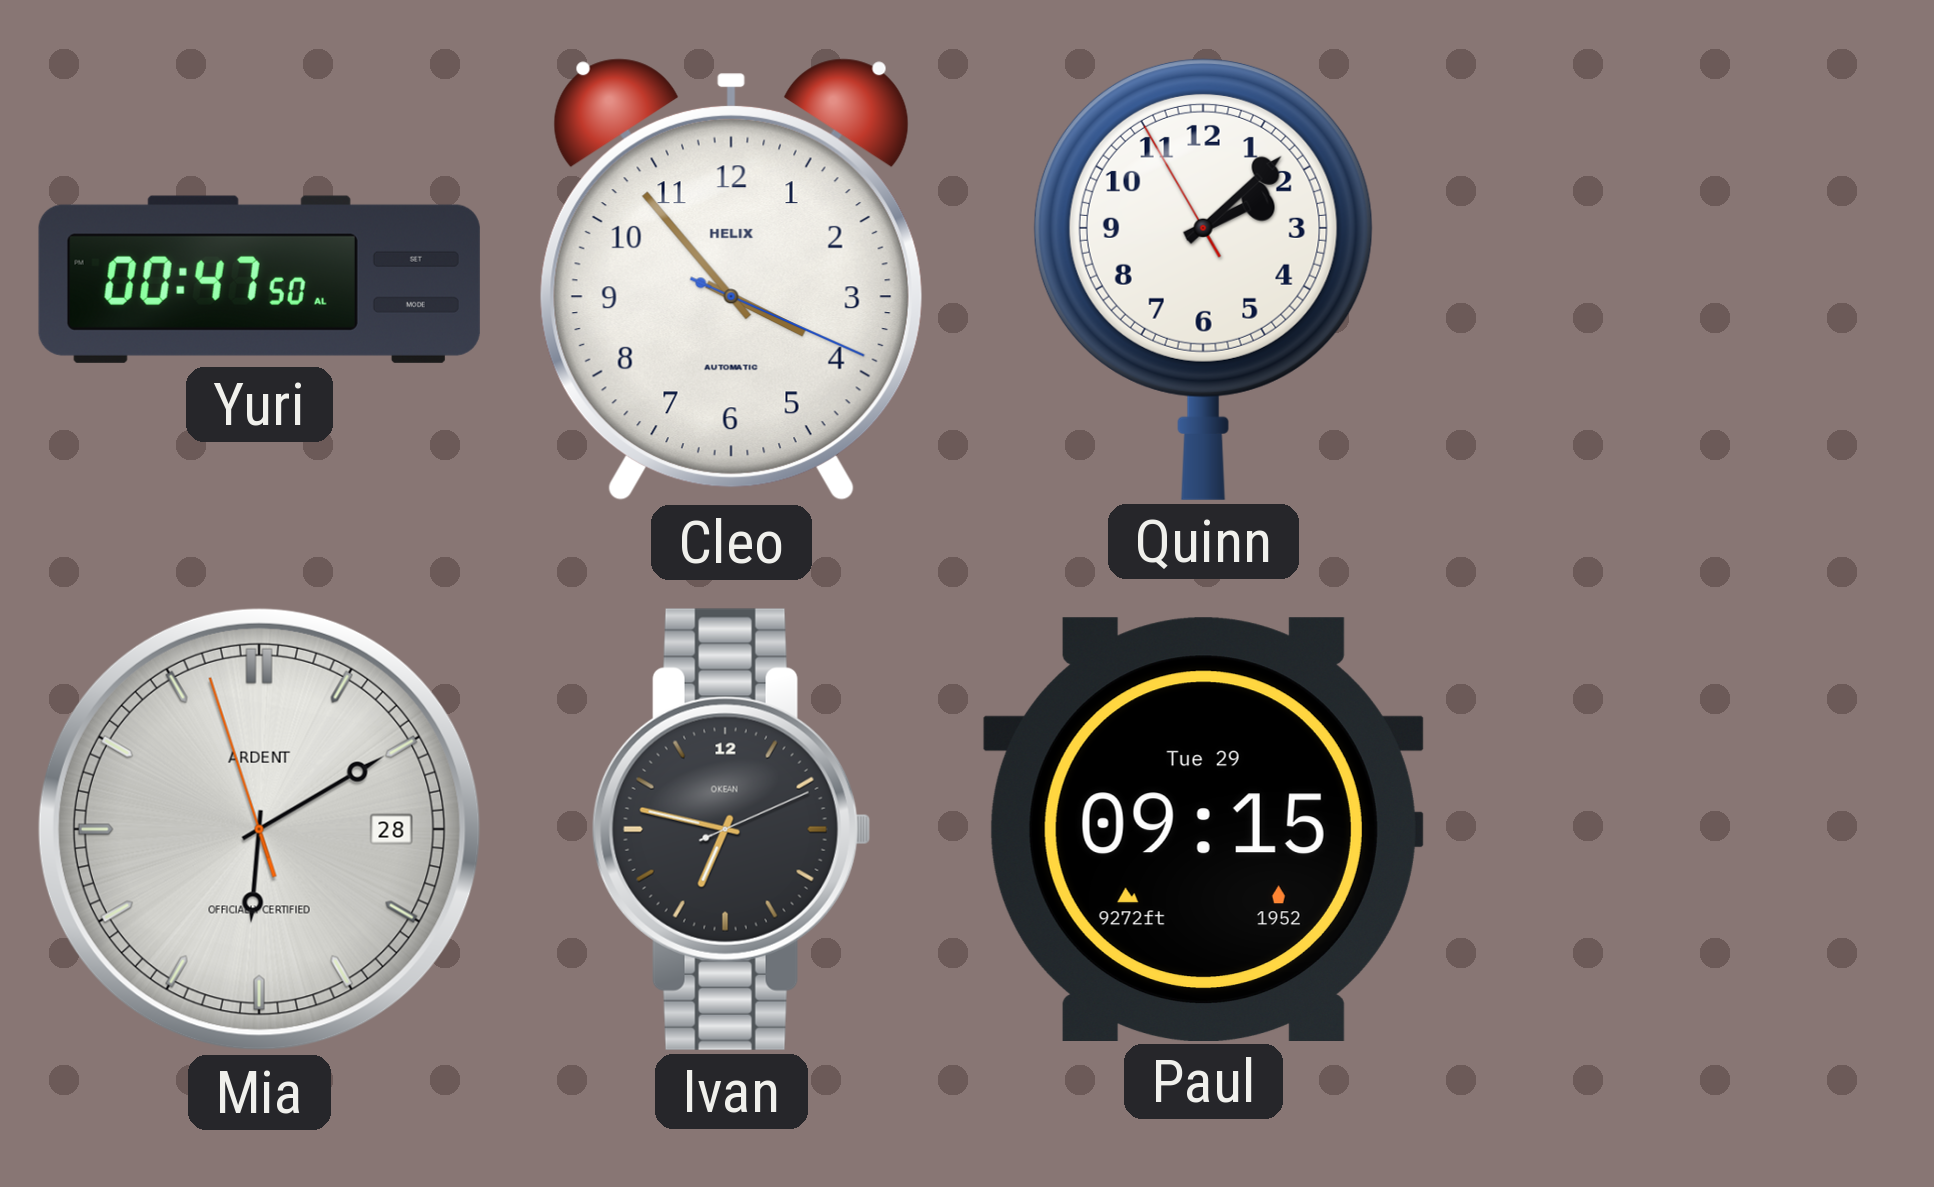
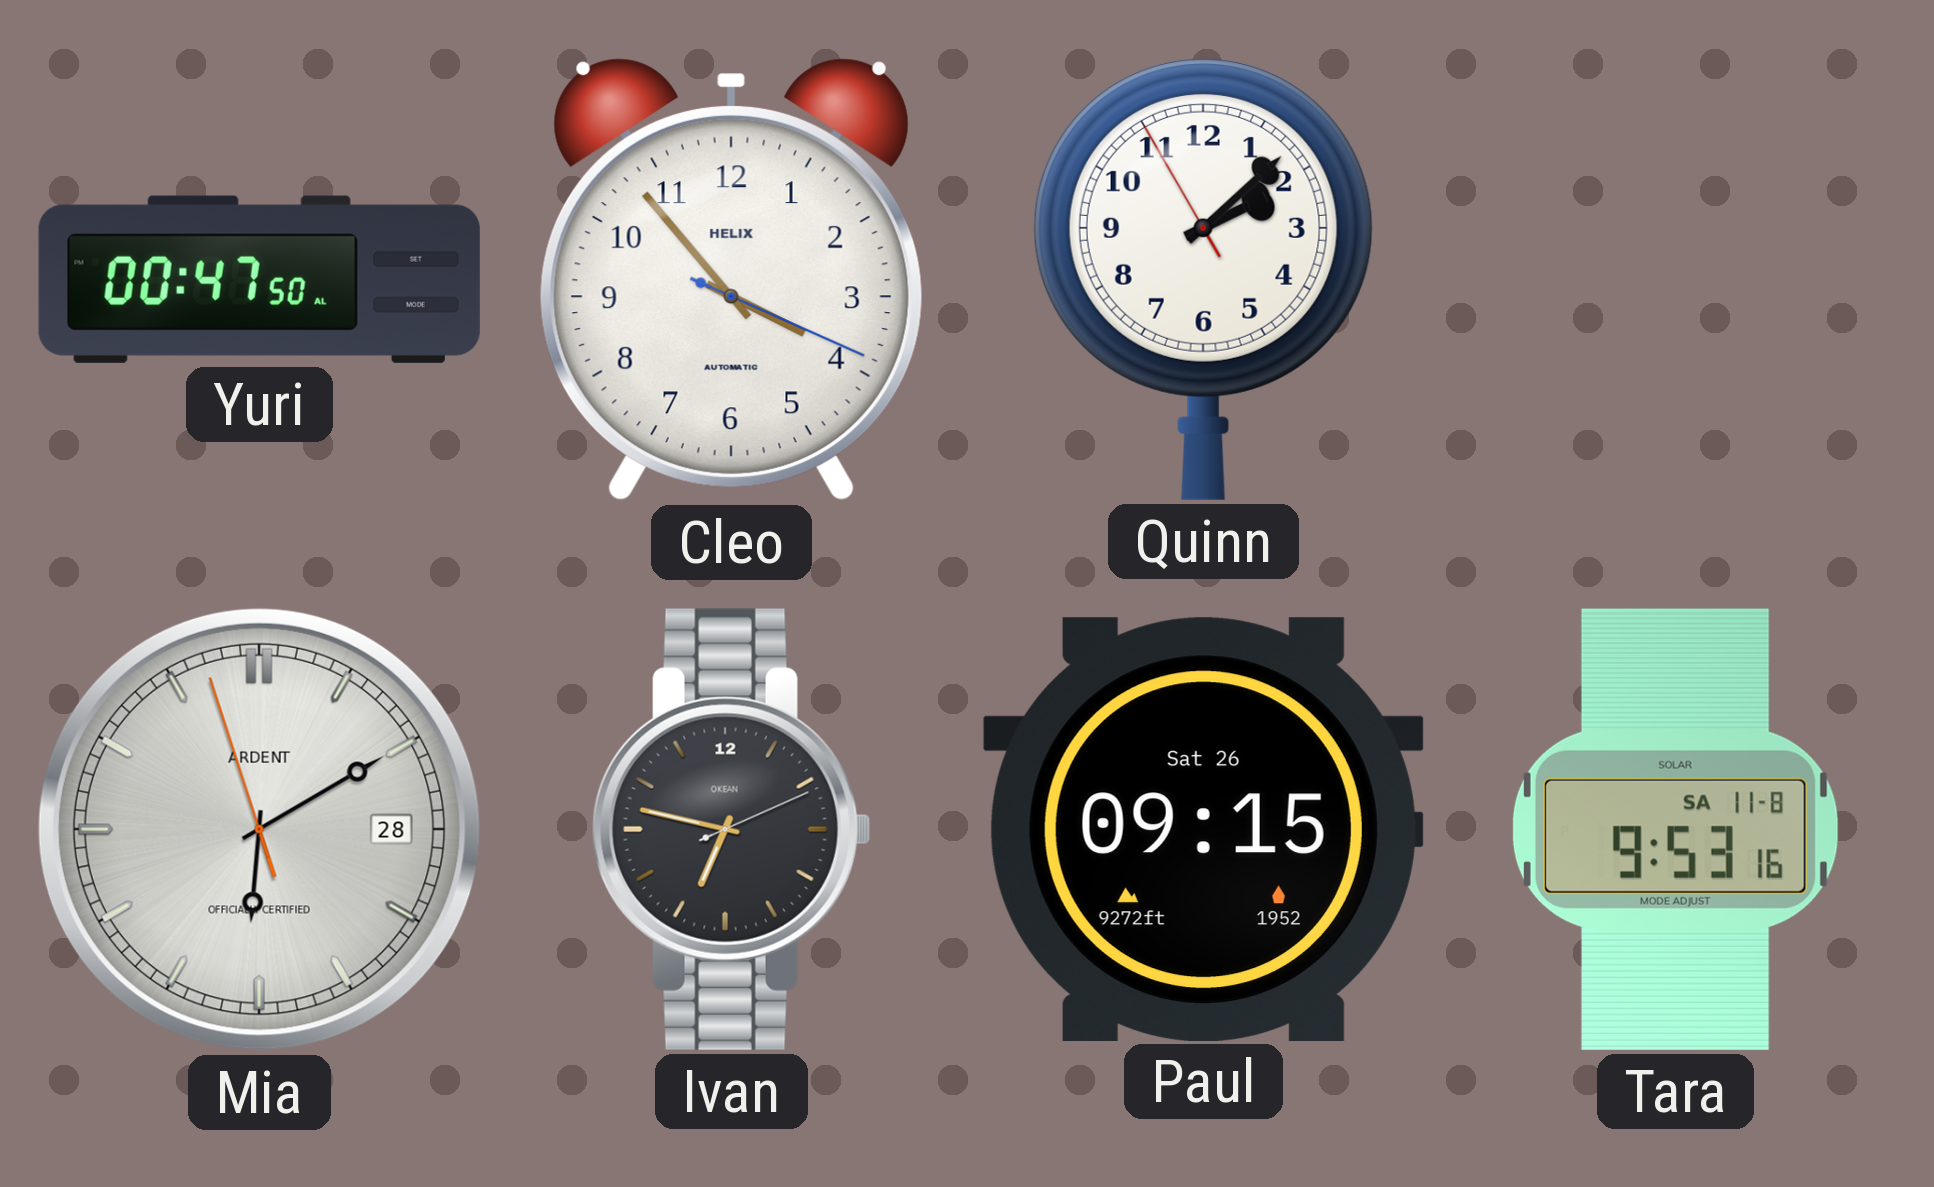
Paul date: Tue 29 -> Sat 26 (1203, 829)
Tara: none -> 9:53 (1675, 829)
